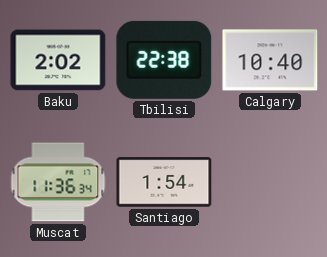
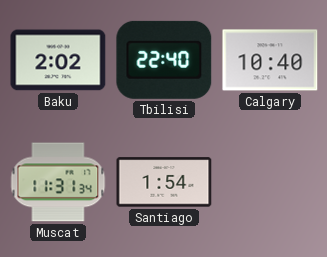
Tbilisi: 22:38 -> 22:40 (164, 60)
Muscat: 11:36 -> 11:31 (58, 182)
